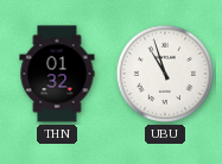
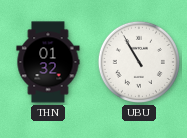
UBU: 10:57 -> 10:55 (139, 62)
